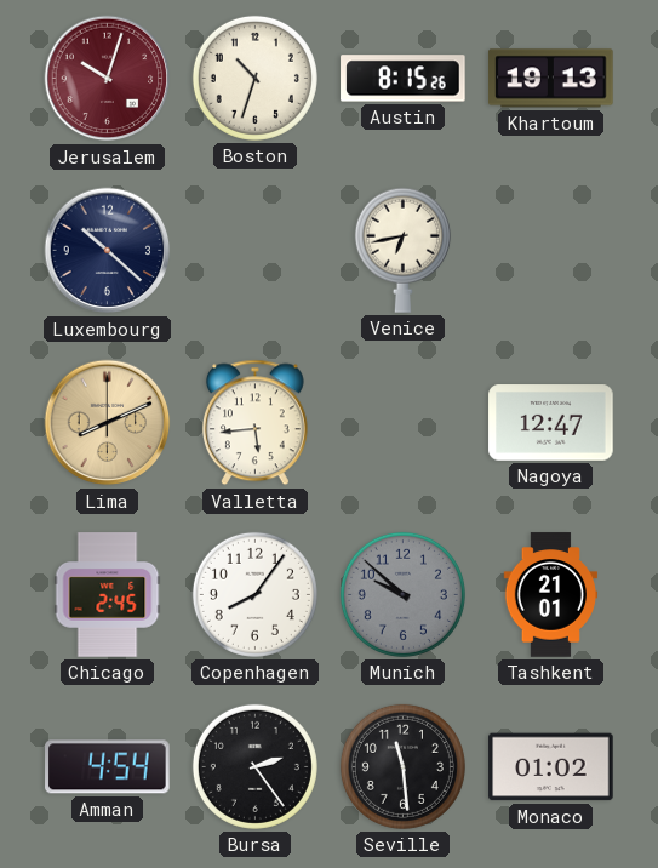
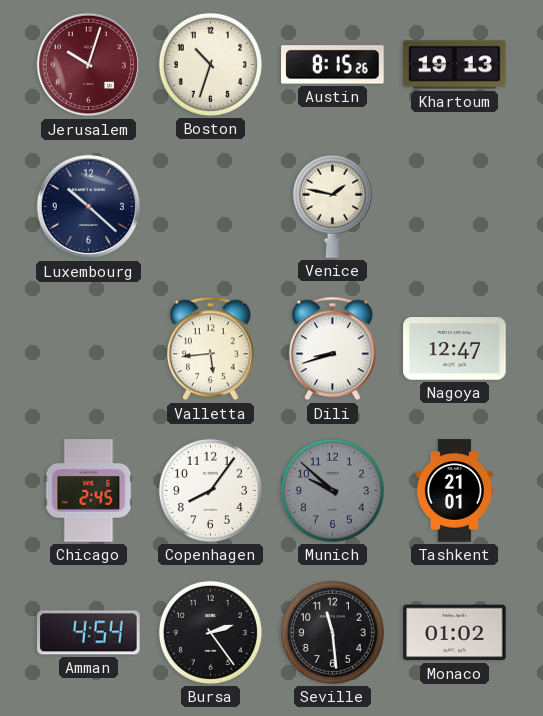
Venice: 6:43 -> 1:47 (332, 206)
Lima: 8:11 -> none (108, 423)
Dili: none -> 8:42 (332, 349)
